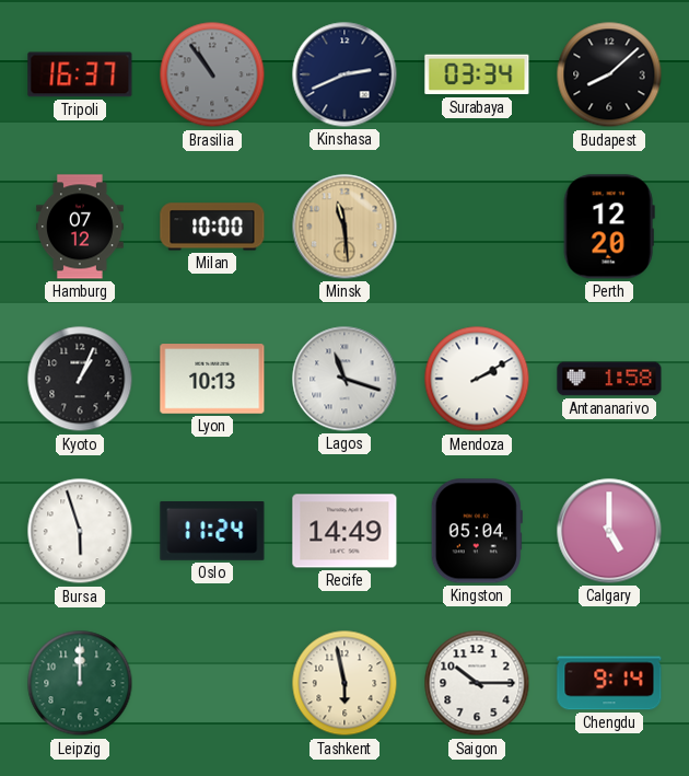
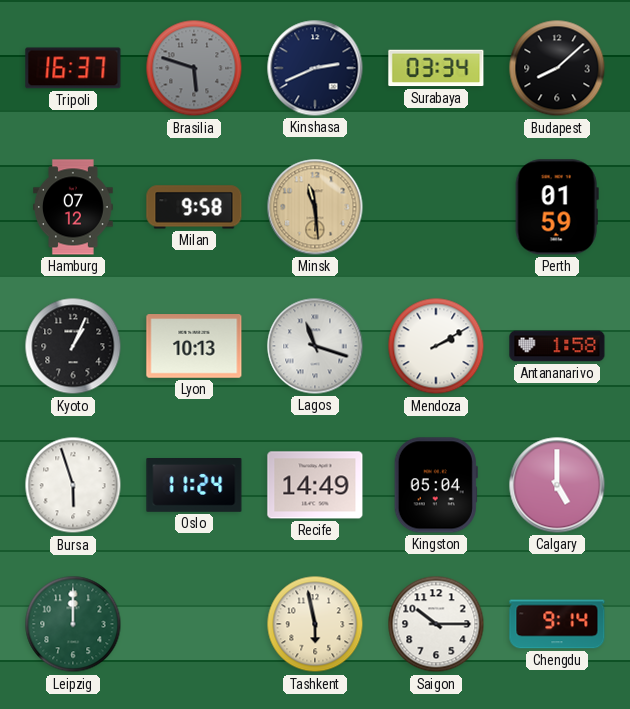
Brasilia: 10:54 -> 5:48 (194, 68)
Milan: 10:00 -> 9:58 (194, 207)
Perth: 12:20 -> 01:59 (557, 207)
